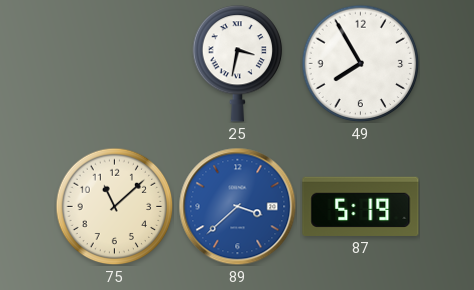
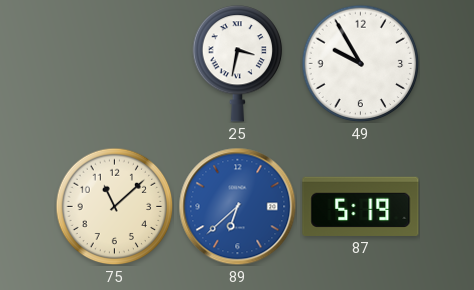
49: 7:55 -> 9:55 (360, 63)
89: 3:38 -> 6:38 (237, 206)
